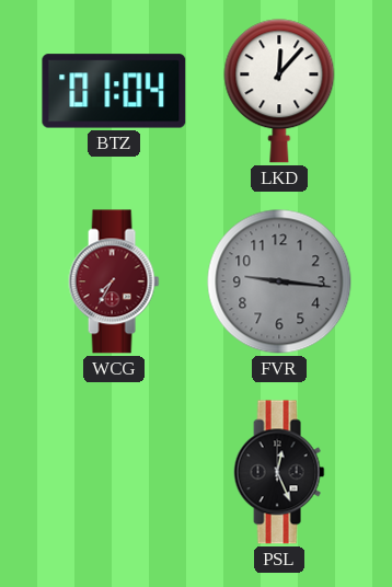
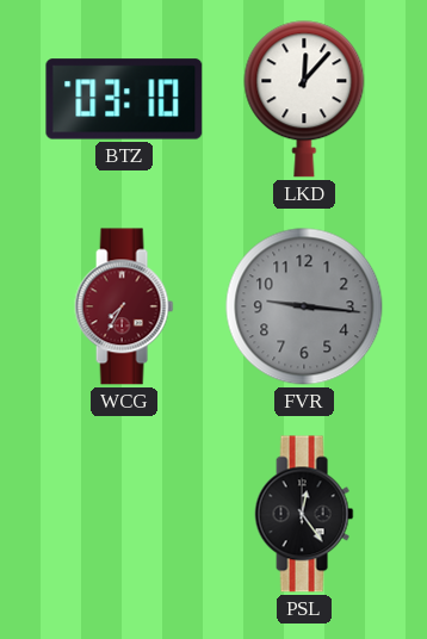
BTZ: 01:04 -> 03:10 (124, 99)
PSL: 12:26 -> 12:24 (304, 514)
